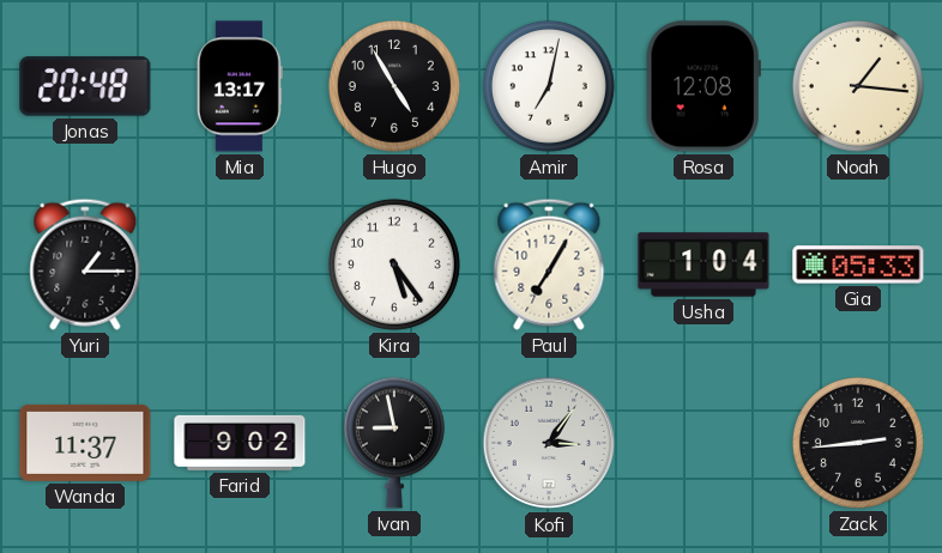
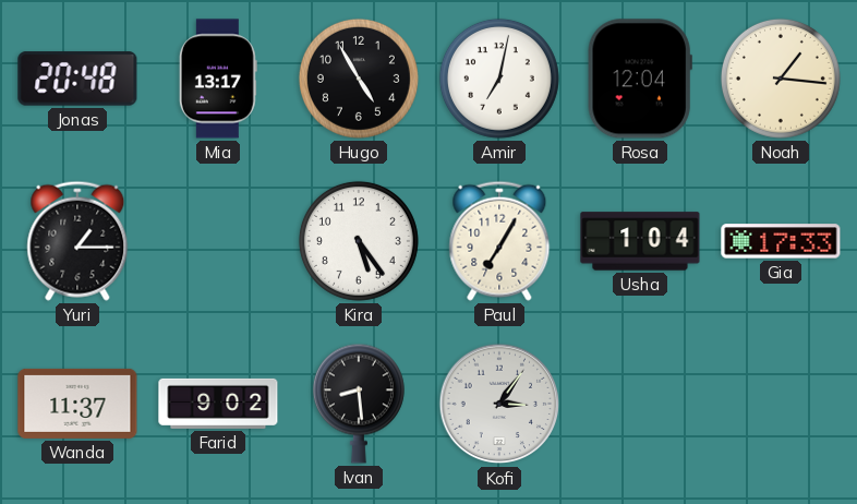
Rosa: 12:08 -> 12:04 (640, 79)
Gia: 05:33 -> 17:33 (781, 241)
Ivan: 8:58 -> 8:29 (359, 404)
Zack: 2:44 -> none (858, 443)
